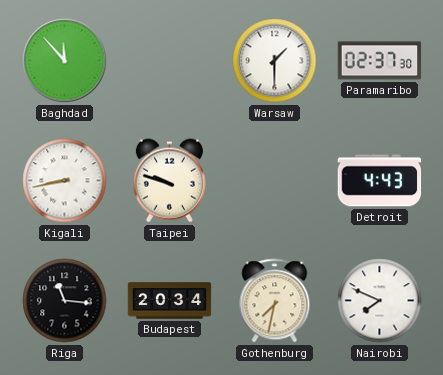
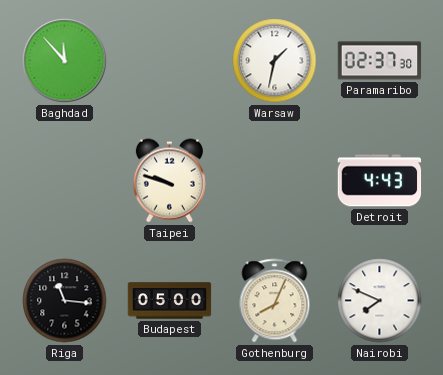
Warsaw: 1:30 -> 1:32 (275, 61)
Kigali: 8:43 -> none (65, 181)
Budapest: 20:34 -> 05:00 (170, 301)
Gothenburg: 7:32 -> 8:04 (275, 301)
